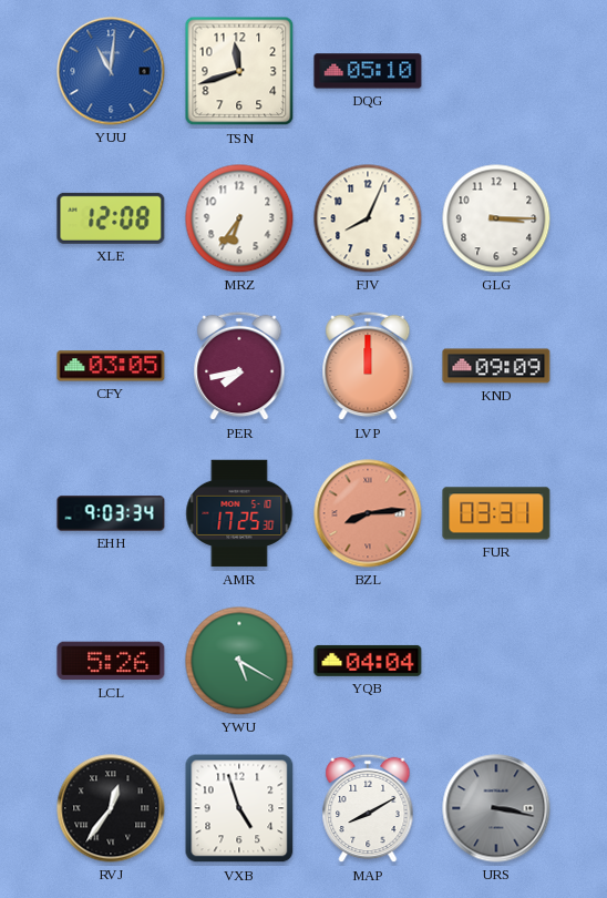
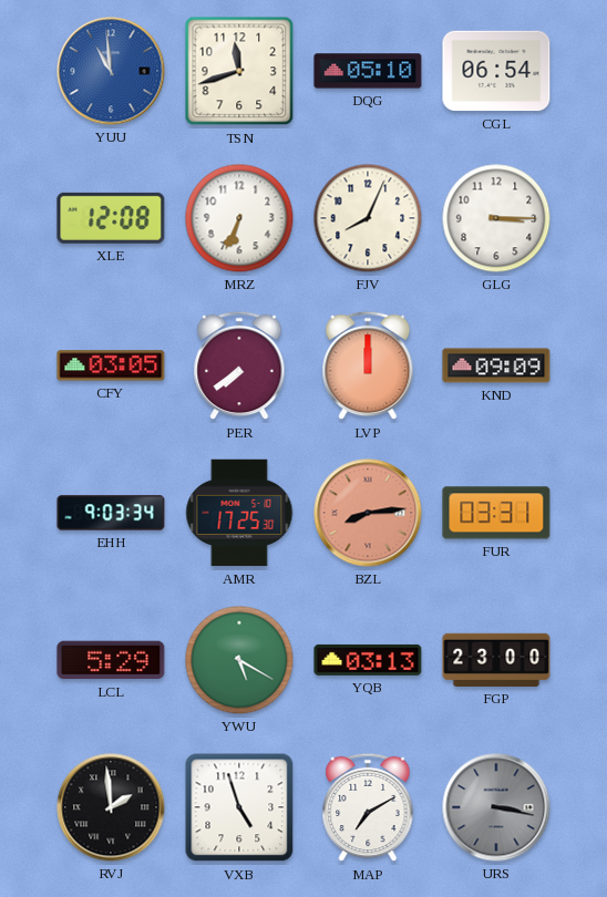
YUU: 11:01 -> 10:59 (111, 71)
CGL: none -> 06:54 (496, 71)
MRZ: 6:36 -> 6:34 (239, 218)
PER: 7:43 -> 7:39 (239, 365)
LCL: 5:26 -> 5:29 (111, 660)
YQB: 04:04 -> 03:13 (368, 660)
FGP: none -> 23:00 (496, 660)
RVJ: 12:36 -> 1:59 (111, 807)
MAP: 8:10 -> 7:10 (368, 807)
